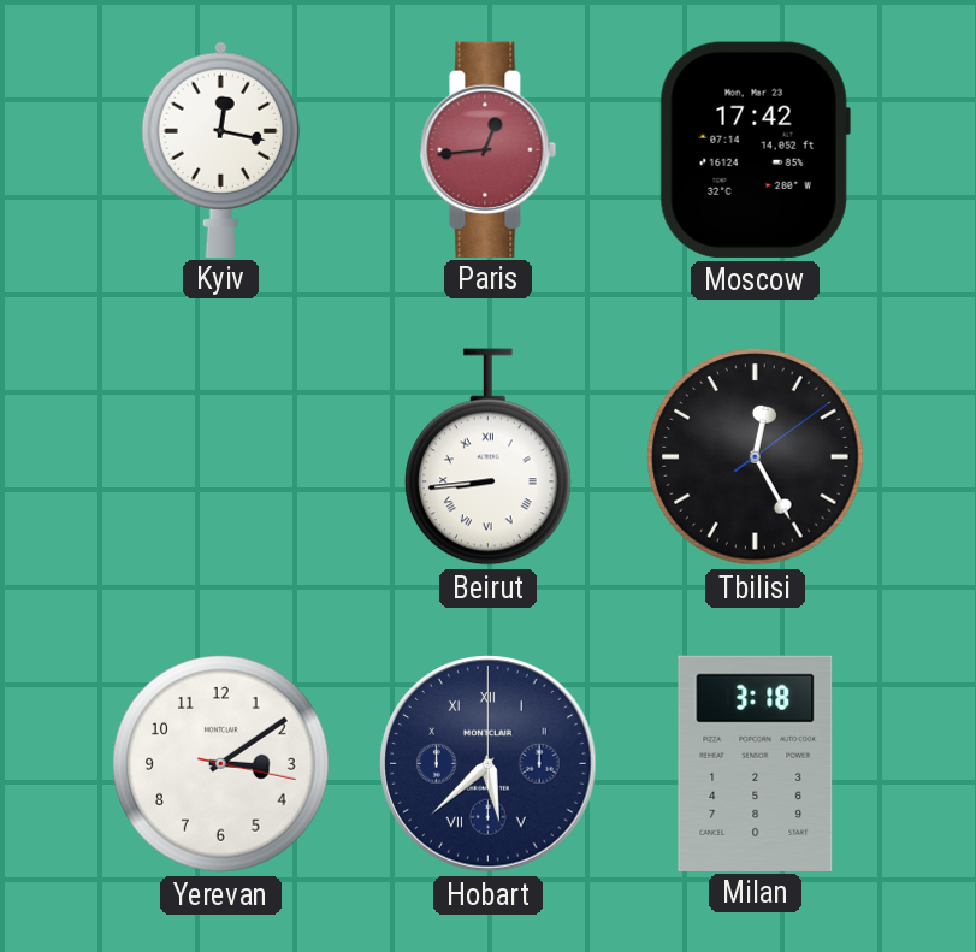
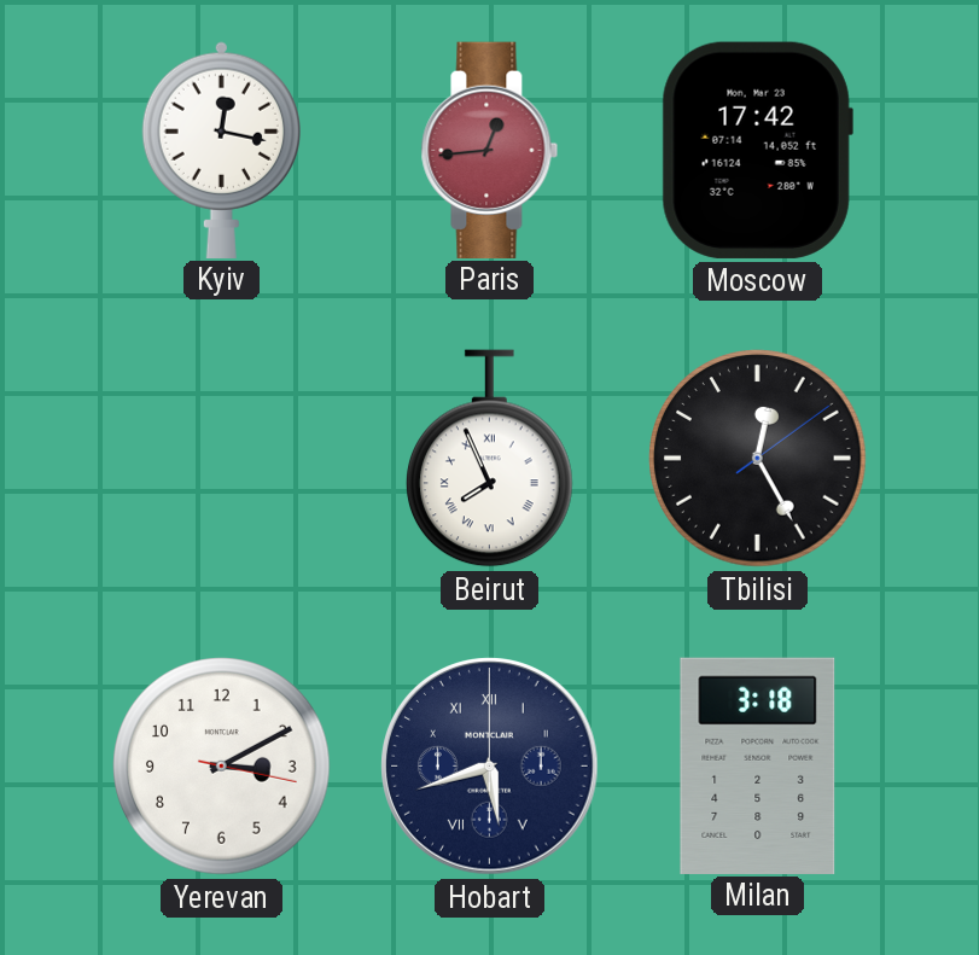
Beirut: 8:44 -> 7:56 (490, 459)
Yerevan: 3:09 -> 3:10 (222, 767)
Hobart: 5:38 -> 5:42 (490, 767)
